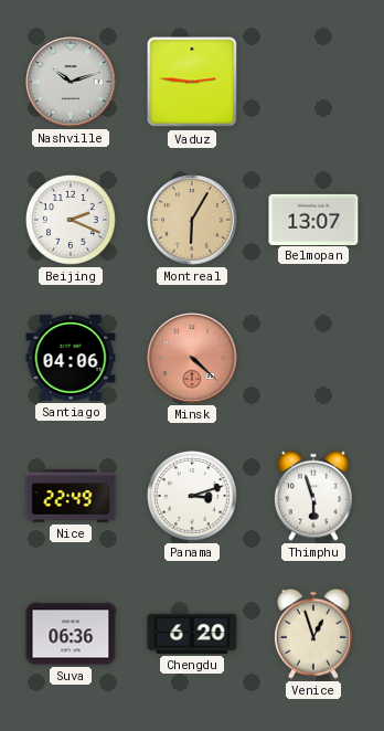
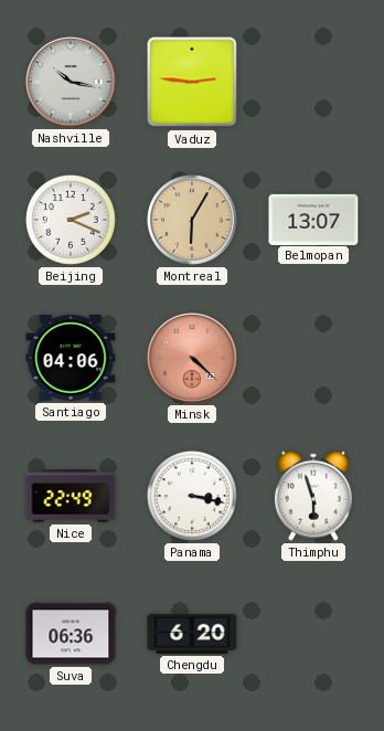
Nashville: 10:12 -> 10:17 (71, 82)
Panama: 3:12 -> 3:17 (192, 496)
Venice: 12:57 -> none (313, 634)
